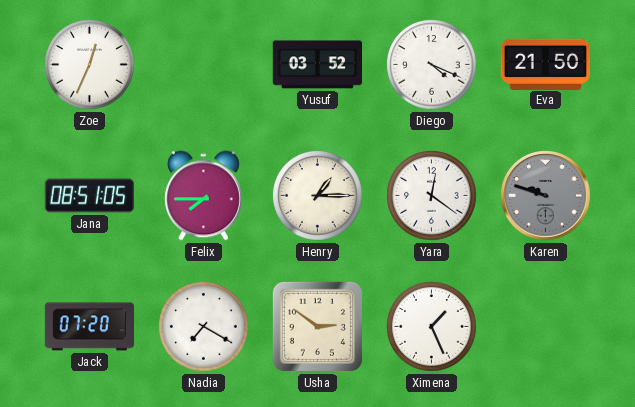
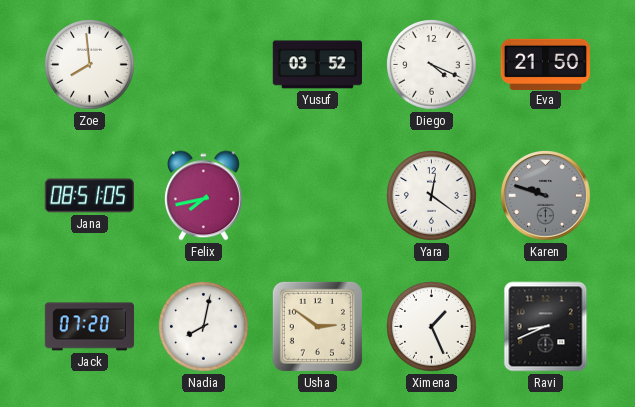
Zoe: 12:34 -> 7:59 (90, 65)
Felix: 7:45 -> 7:43 (203, 196)
Henry: 1:15 -> none (318, 196)
Nadia: 7:20 -> 8:02 (204, 327)
Ravi: none -> 8:41 (546, 327)
